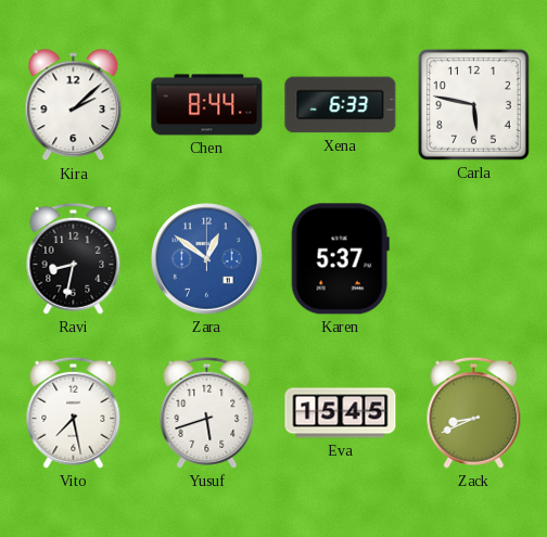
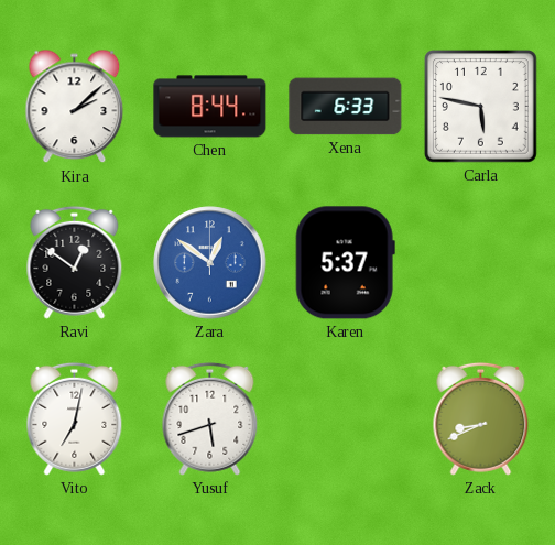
Ravi: 8:32 -> 12:51 (75, 262)
Vito: 7:28 -> 7:02 (75, 418)
Eva: 15:45 -> none (341, 413)
